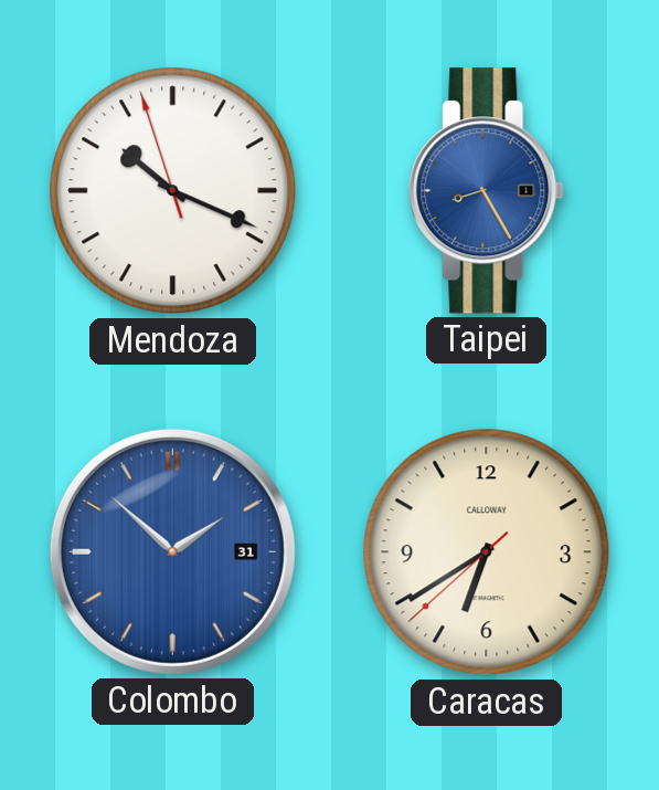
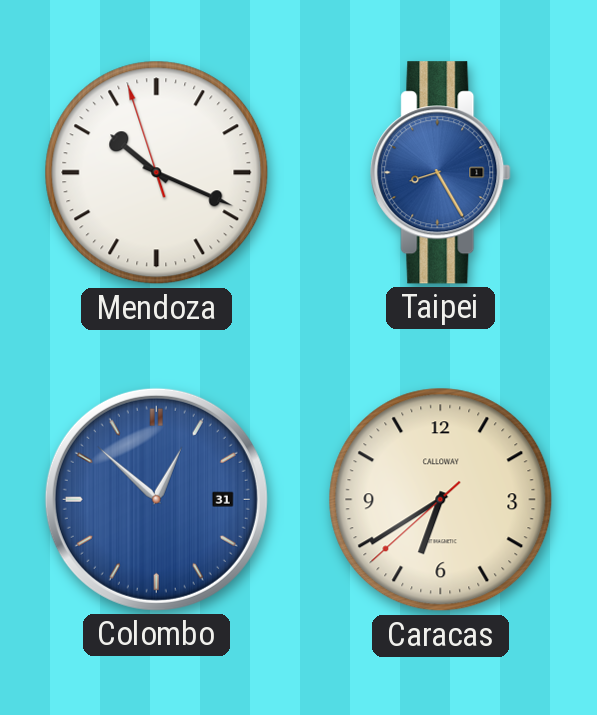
Colombo: 1:52 -> 12:52 (156, 499)
